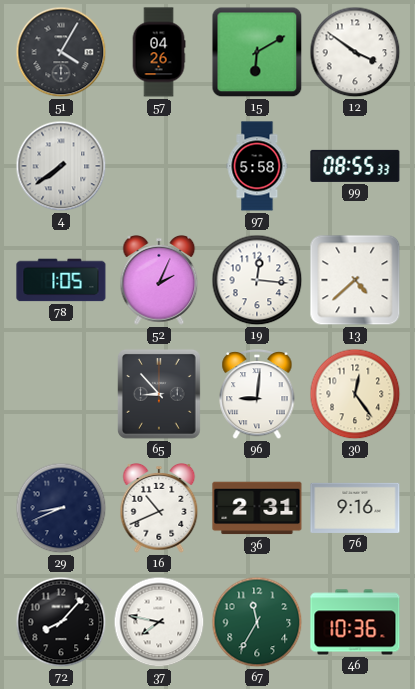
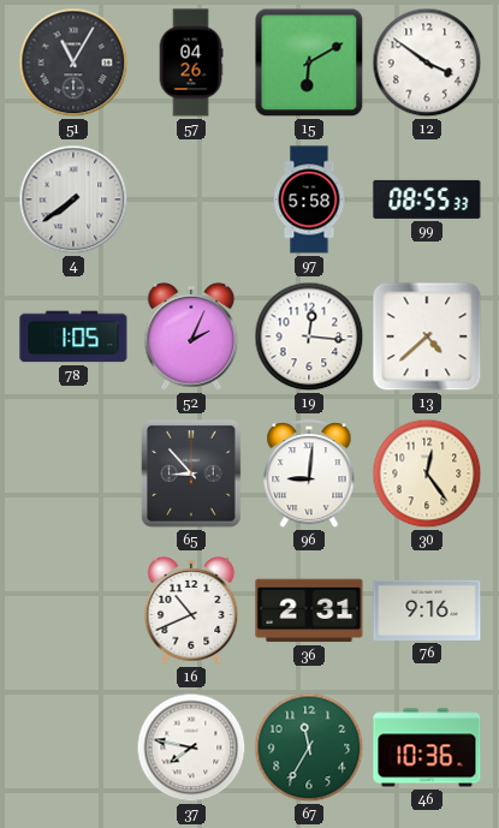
51: 4:05 -> 11:05 (73, 62)
29: 8:41 -> none (61, 508)
72: 8:07 -> none (61, 622)
